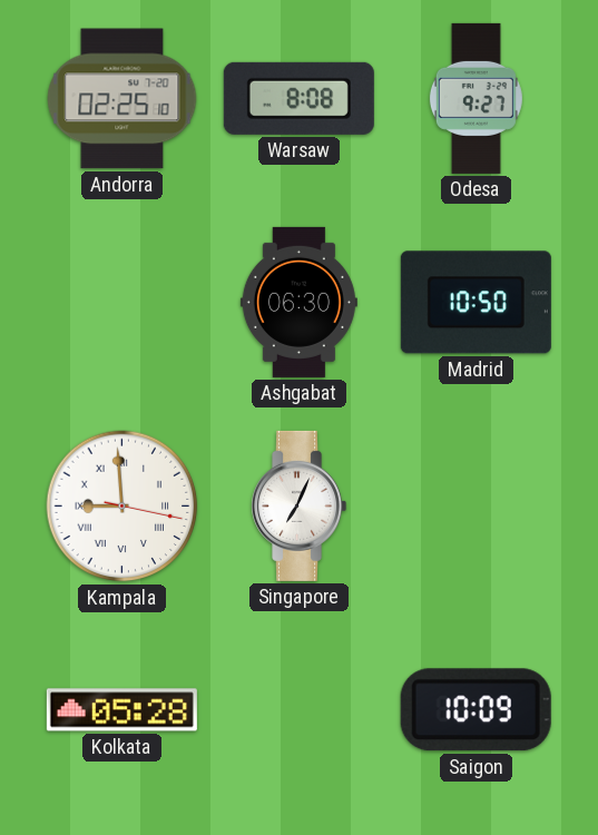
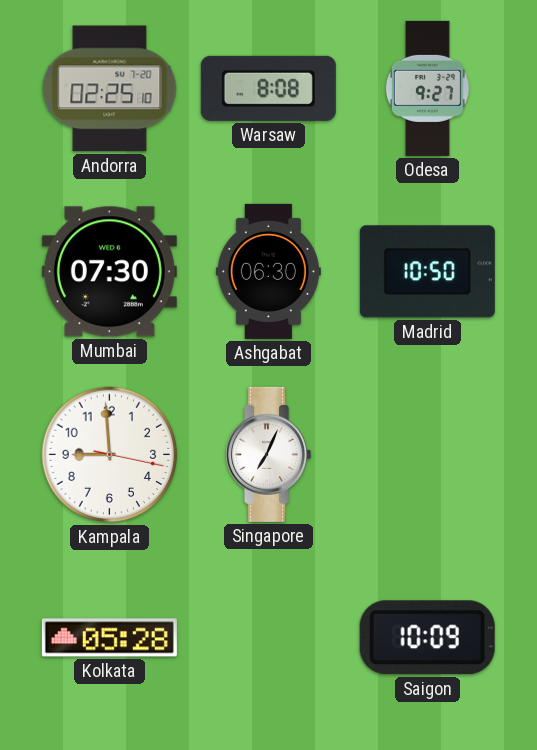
Mumbai: none -> 07:30 (109, 272)
Kampala numerals: Roman -> Arabic (110, 455)
